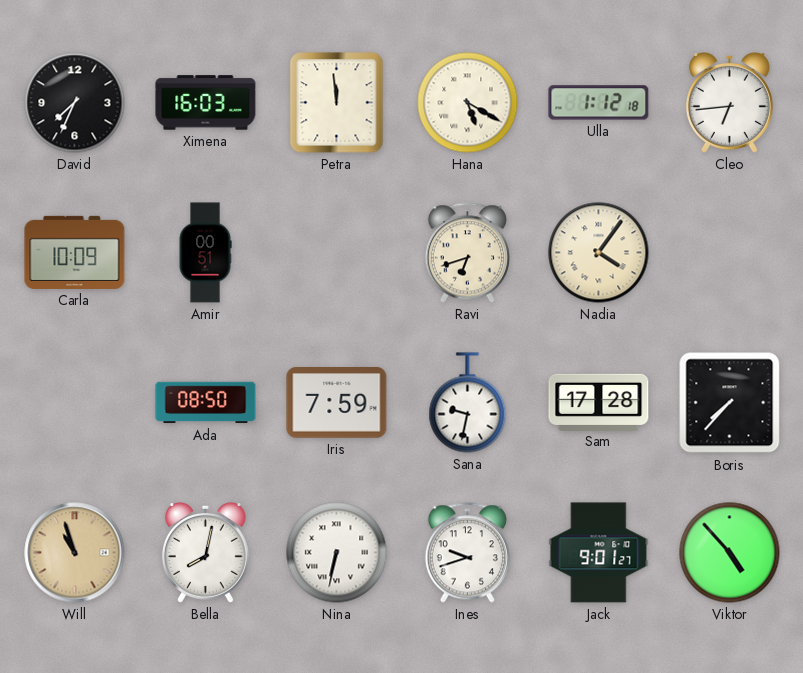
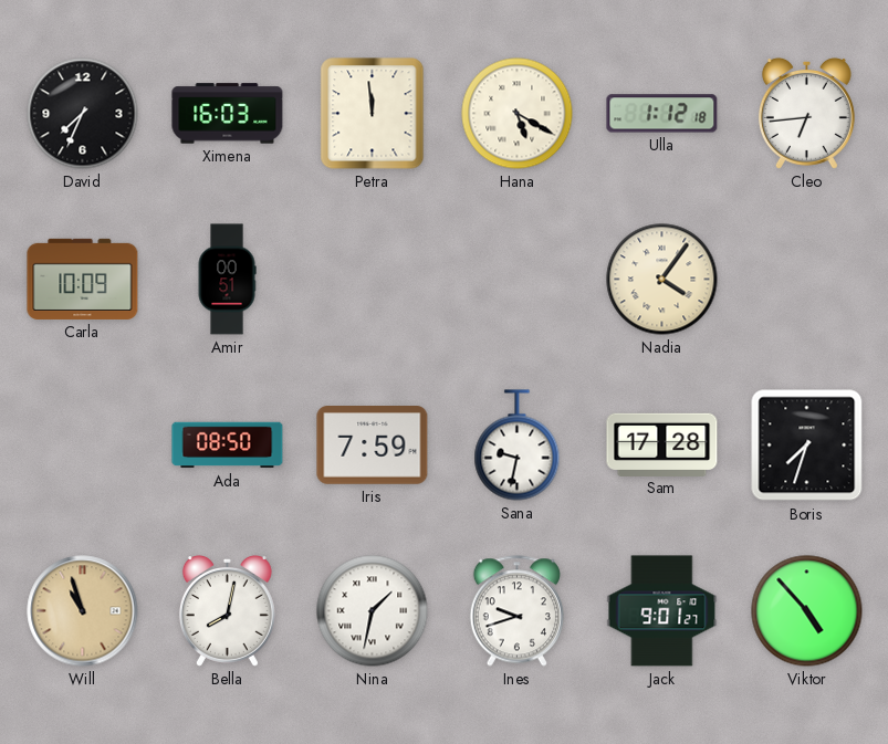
Ravi: 6:42 -> none (467, 253)
Boris: 7:37 -> 7:33 (807, 446)
Nina: 6:32 -> 1:32 (373, 611)
